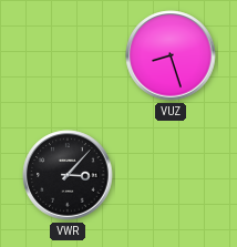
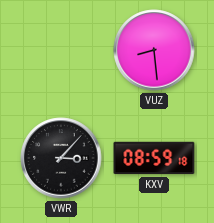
VUZ: 8:27 -> 8:29 (154, 50)
KXV: none -> 08:59 (154, 158)
